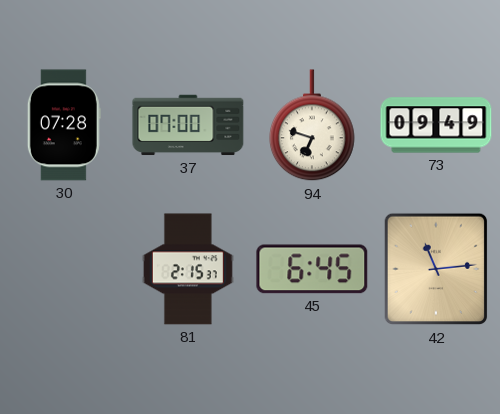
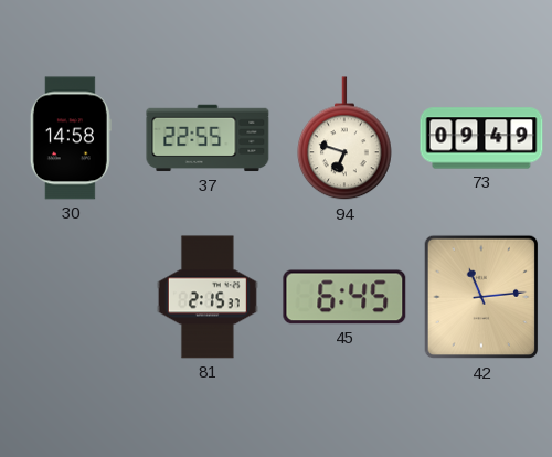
30: 07:28 -> 14:58 (71, 138)
37: 07:00 -> 22:55 (208, 138)
